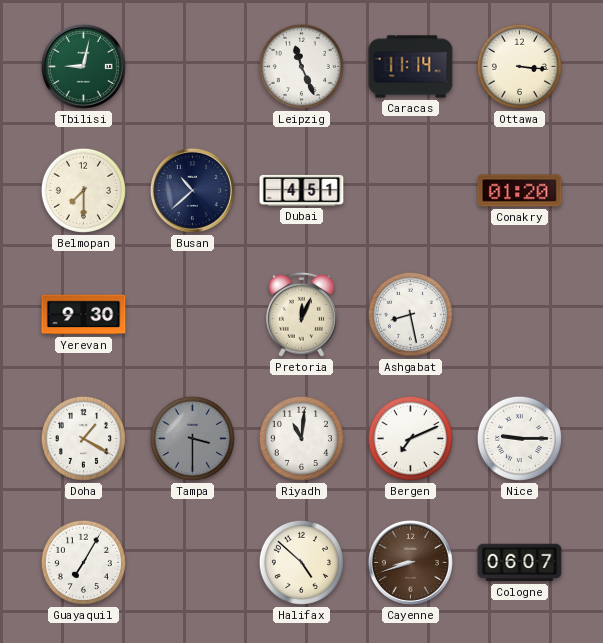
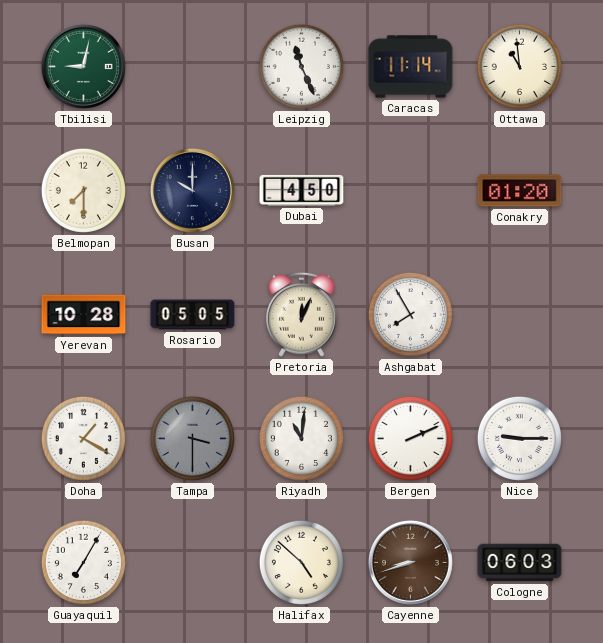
Ottawa: 3:16 -> 10:59 (519, 66)
Busan: 10:38 -> 10:00 (192, 190)
Dubai: 4:51 -> 4:50 (302, 190)
Yerevan: 9:30 -> 10:28 (84, 315)
Rosario: none -> 05:05 (193, 315)
Ashgabat: 8:28 -> 7:55 (410, 314)
Bergen: 7:11 -> 2:11 (410, 438)
Cologne: 06:07 -> 06:03 (520, 563)
